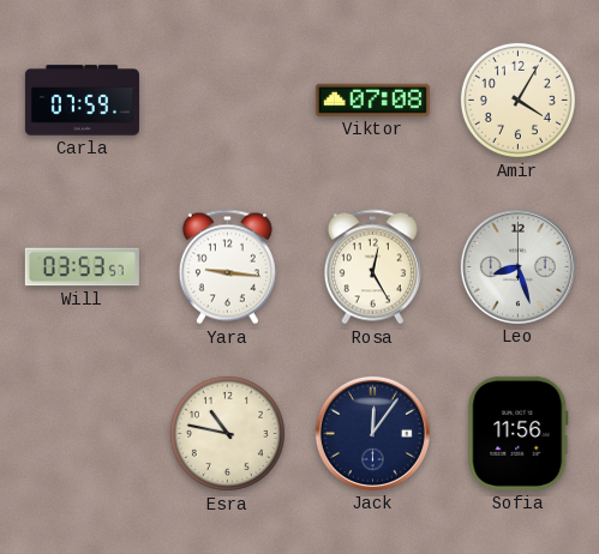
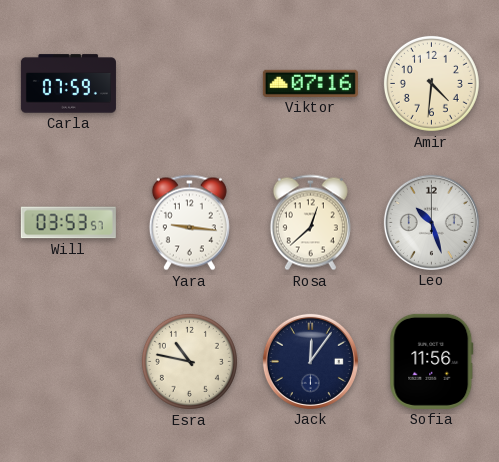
Viktor: 07:08 -> 07:16 (310, 83)
Amir: 4:05 -> 4:31 (431, 83)
Rosa: 12:25 -> 12:38 (310, 223)
Leo: 8:27 -> 10:27 (431, 222)
